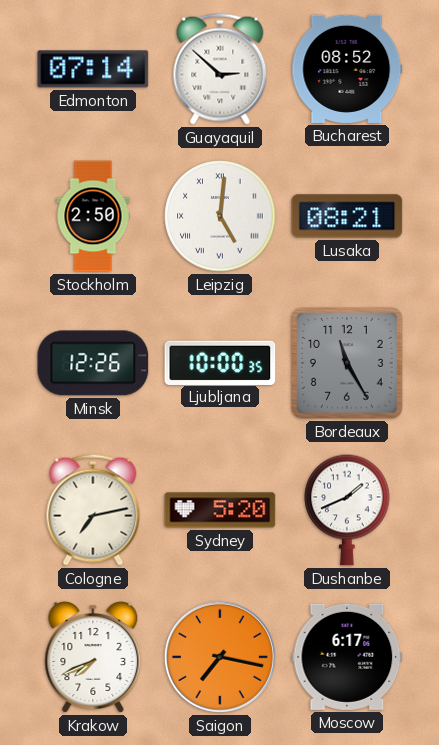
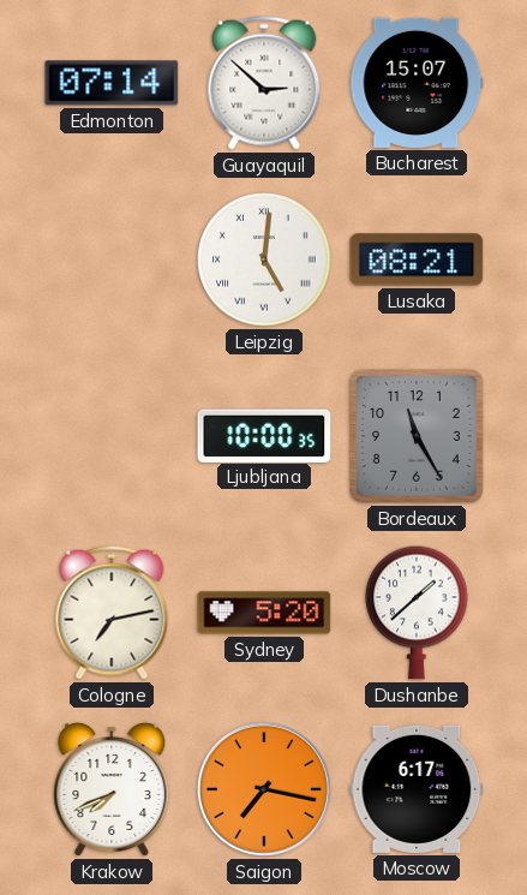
Bucharest: 08:52 -> 15:07 (417, 83)
Stockholm: 2:50 -> none (93, 216)
Minsk: 12:26 -> none (93, 363)
Dushanbe: 1:41 -> 1:38 (417, 613)
